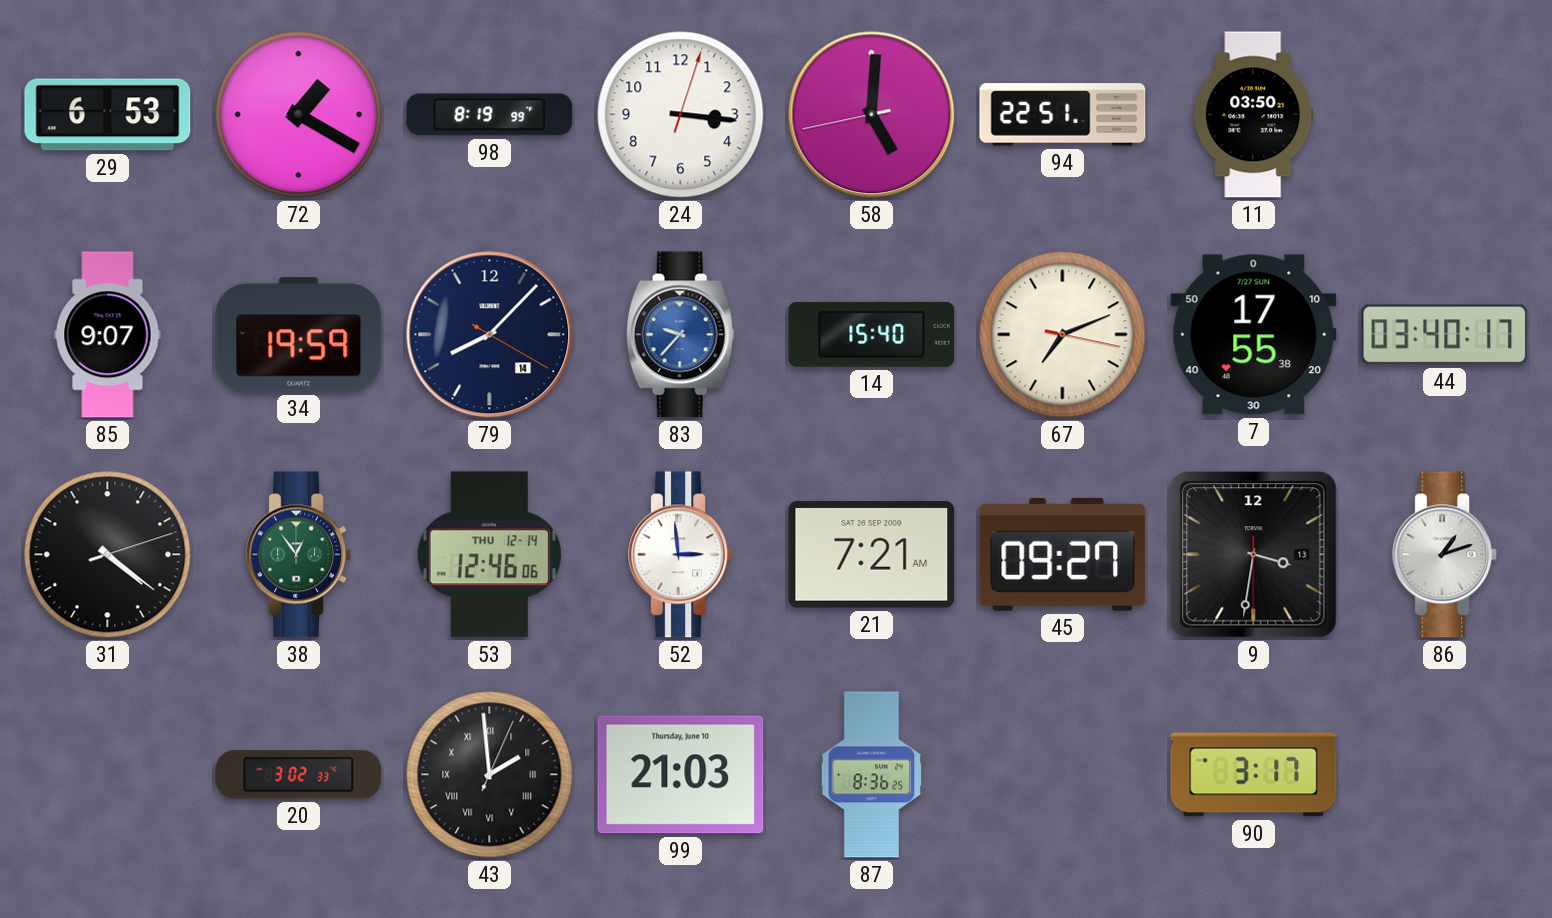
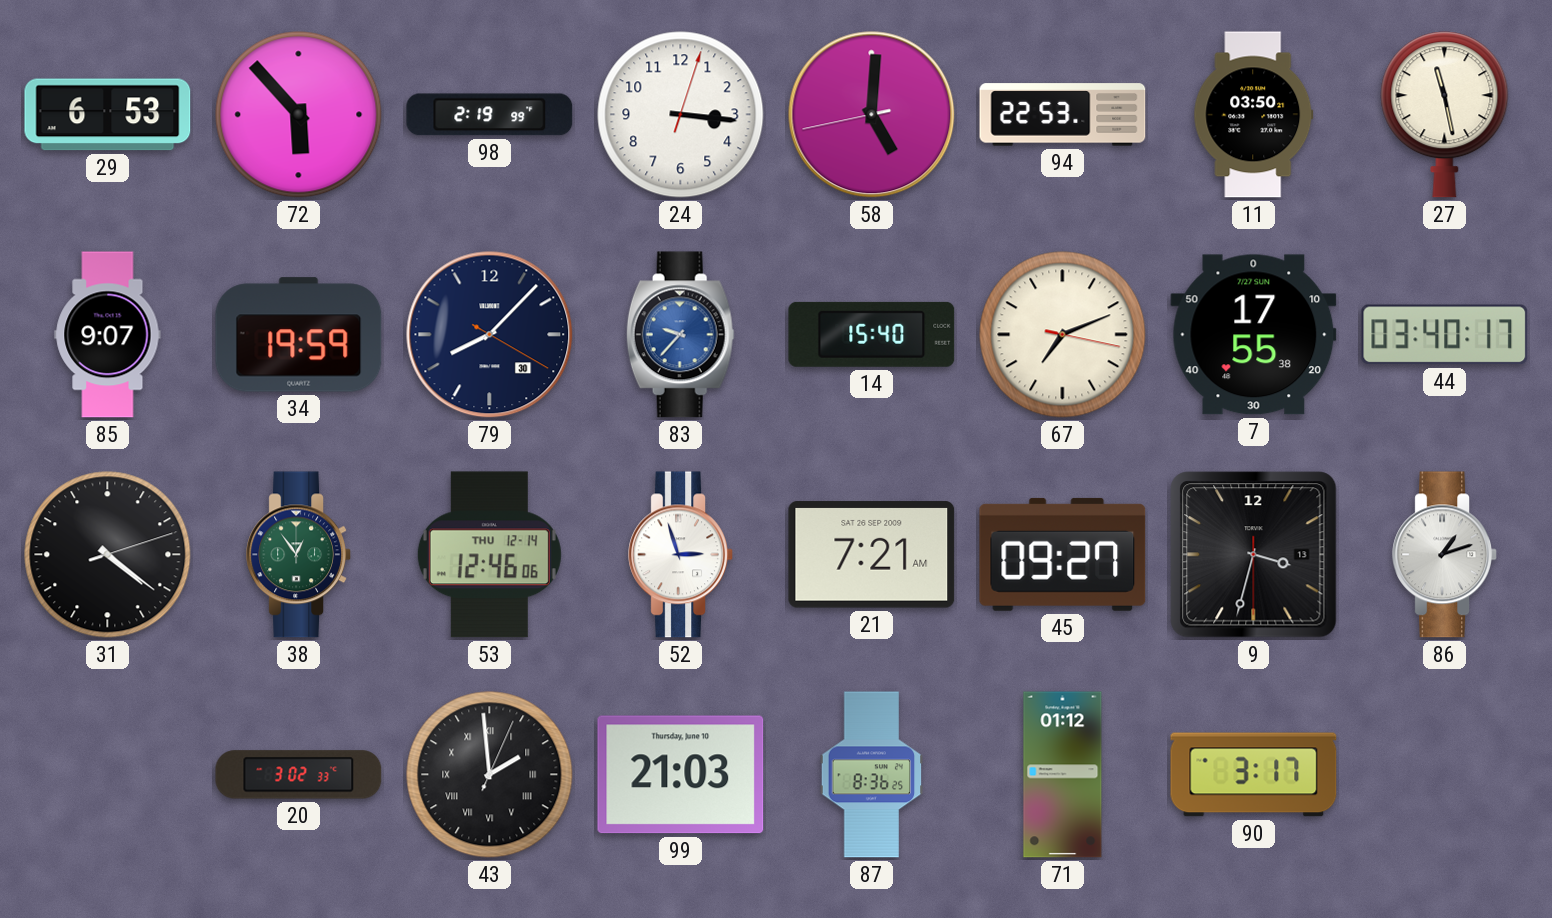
72: 1:20 -> 5:53 (299, 115)
98: 8:19 -> 2:19 (490, 115)
94: 22:51 -> 22:53 (1063, 115)
27: none -> 11:28 (1445, 115)
79 date: 14 -> 30 (490, 335)
52: 2:59 -> 2:57 (680, 555)
9: 3:31 -> 3:32 (1254, 555)
71: none -> 01:12 (1063, 775)
